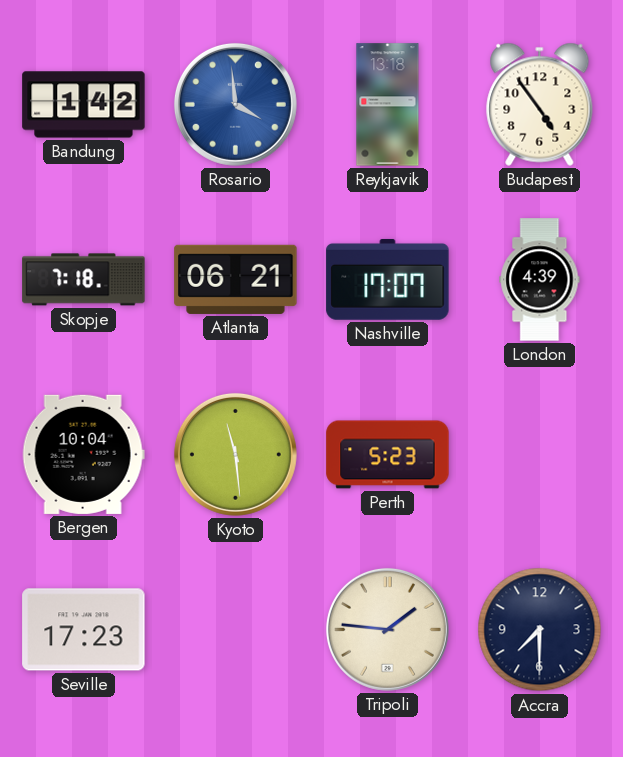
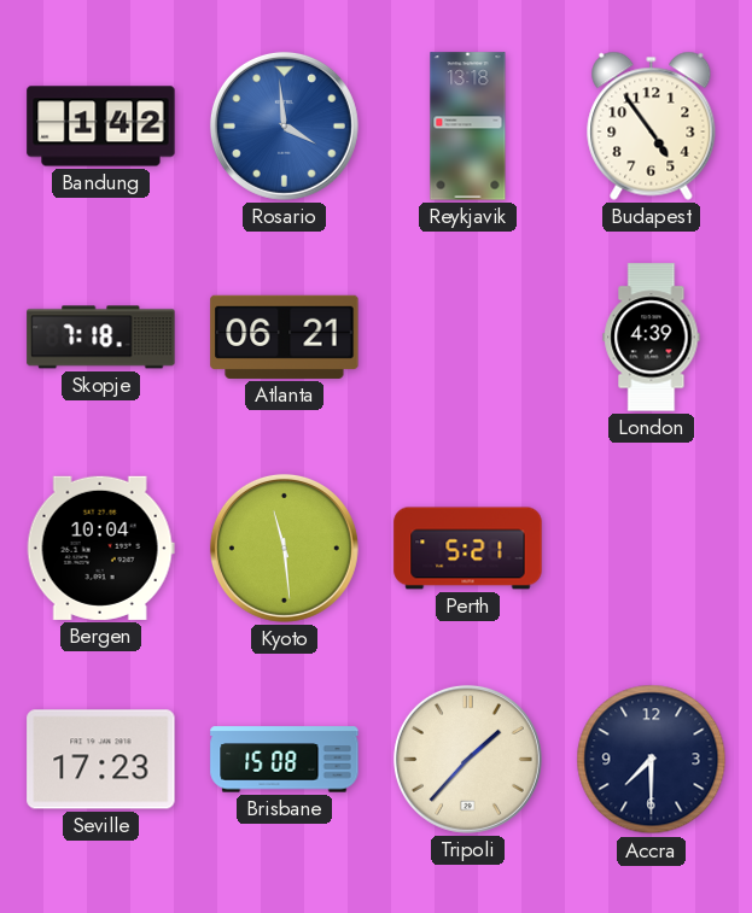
Nashville: 17:07 -> none (388, 279)
Perth: 5:23 -> 5:21 (468, 549)
Brisbane: none -> 15:08 (285, 760)
Tripoli: 1:46 -> 1:37 (467, 759)
